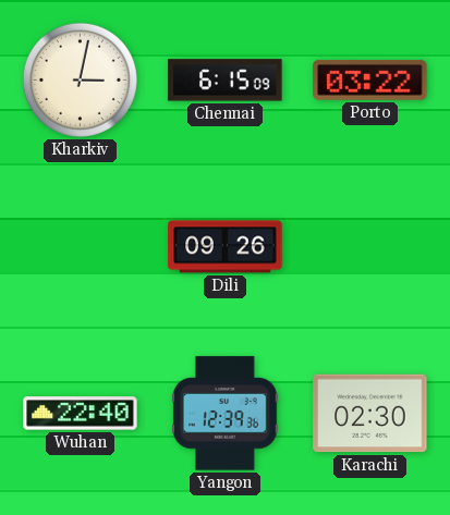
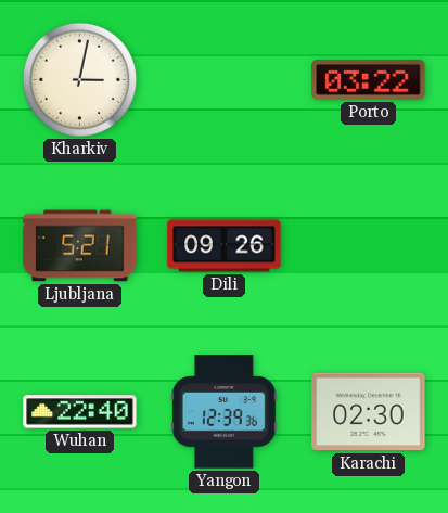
Chennai: 6:15 -> none (226, 81)
Ljubljana: none -> 5:21 (80, 246)
